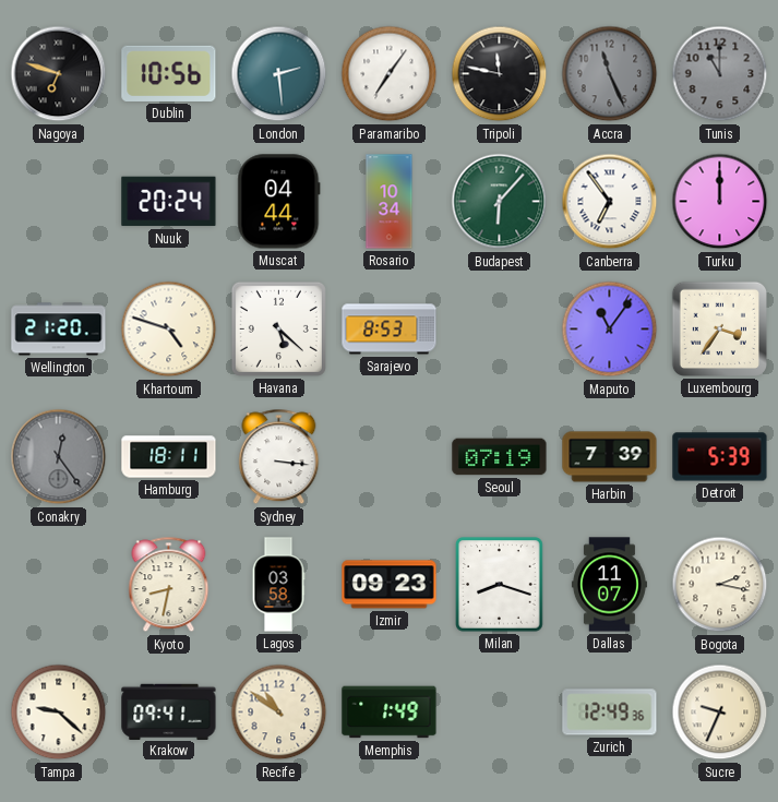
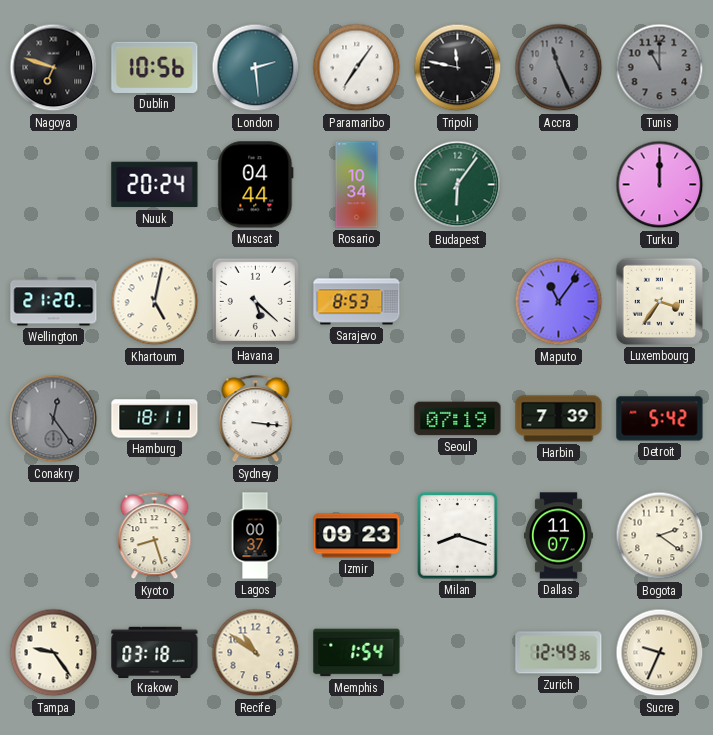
Budapest: 6:07 -> 6:06 (458, 185)
Canberra: 6:54 -> none (610, 202)
Khartoum: 4:48 -> 5:02 (155, 302)
Detroit: 5:39 -> 5:42 (660, 419)
Kyoto: 8:32 -> 8:27 (155, 536)
Lagos: 03:58 -> 00:37 (255, 536)
Bogota: 2:17 -> 2:21 (660, 536)
Tampa: 9:22 -> 9:24 (54, 653)
Krakow: 09:41 -> 03:18 (155, 652)
Memphis: 1:49 -> 1:54 (357, 653)
